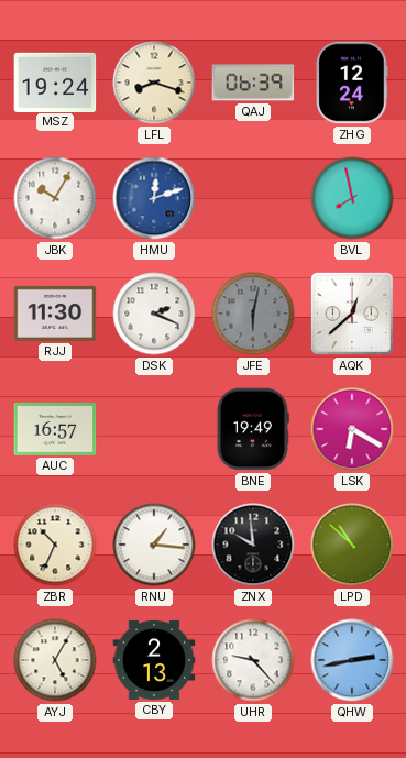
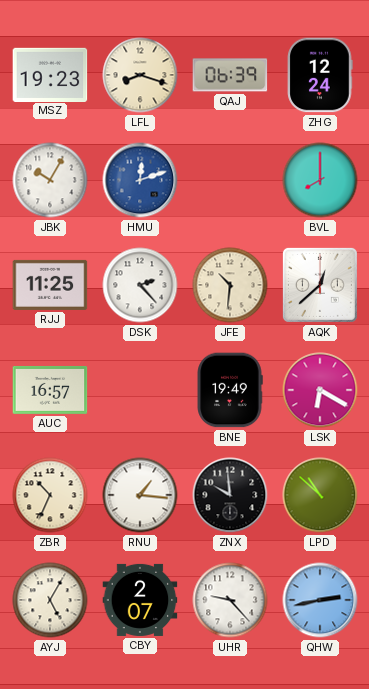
MSZ: 19:24 -> 19:23 (50, 74)
BVL: 7:58 -> 8:00 (320, 180)
RJJ: 11:30 -> 11:25 (50, 285)
DSK: 2:19 -> 2:23 (140, 285)
JFE: 6:02 -> 10:31 (230, 285)
JFE dial: grey -> cream (230, 285)
CBY: 2:13 -> 2:07 (140, 600)
